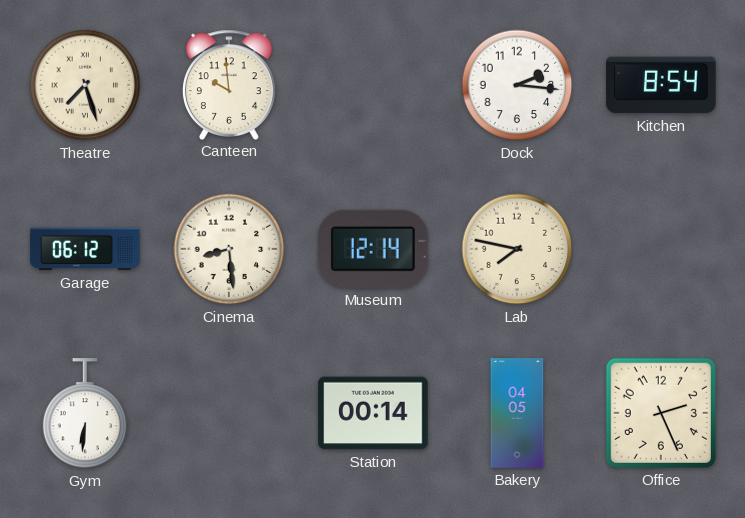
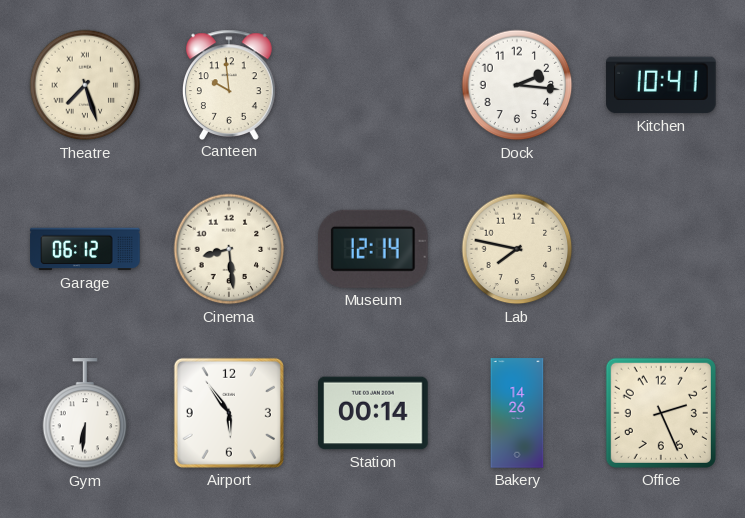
Kitchen: 8:54 -> 10:41 (661, 85)
Airport: none -> 5:54 (229, 413)
Bakery: 04:05 -> 14:26 (517, 413)
